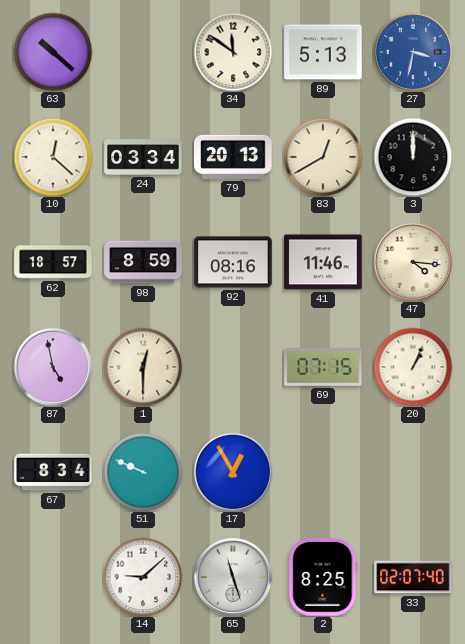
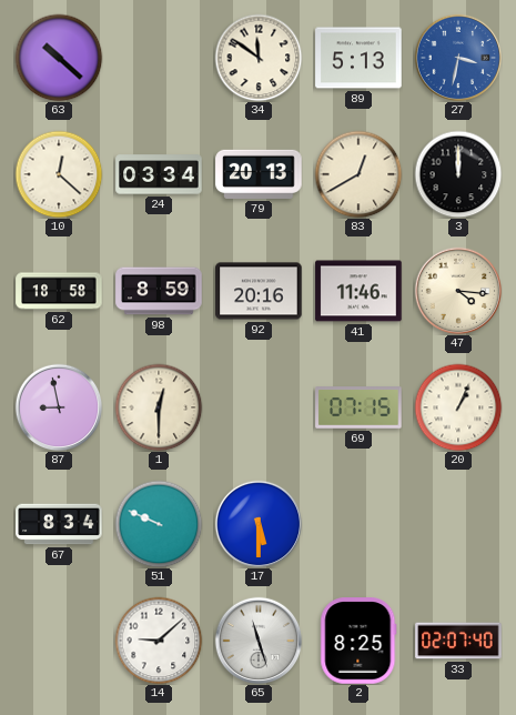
62: 18:57 -> 18:58 (59, 291)
92: 08:16 -> 20:16 (259, 291)
87: 4:58 -> 8:58 (59, 407)
17: 12:55 -> 5:30 (259, 524)
